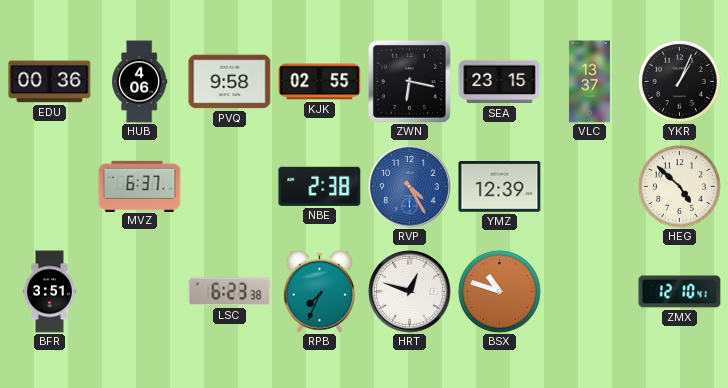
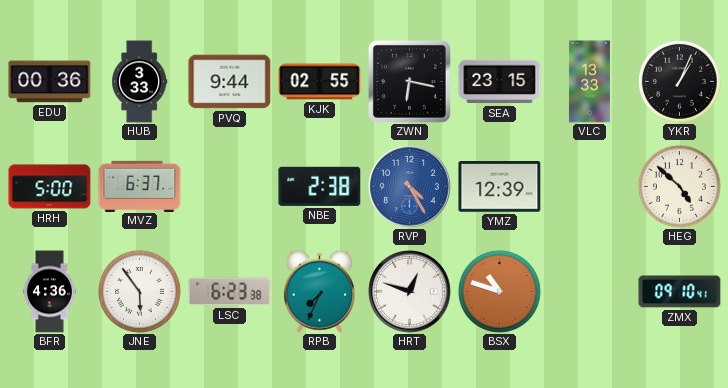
HUB: 4:06 -> 3:33 (140, 82)
PVQ: 9:58 -> 9:44 (230, 82)
VLC: 13:37 -> 13:33 (589, 82)
HRH: none -> 5:00 (50, 187)
BFR: 3:51 -> 4:36 (50, 292)
JNE: none -> 5:54 (139, 291)
ZMX: 12:10 -> 09:10 (680, 292)
